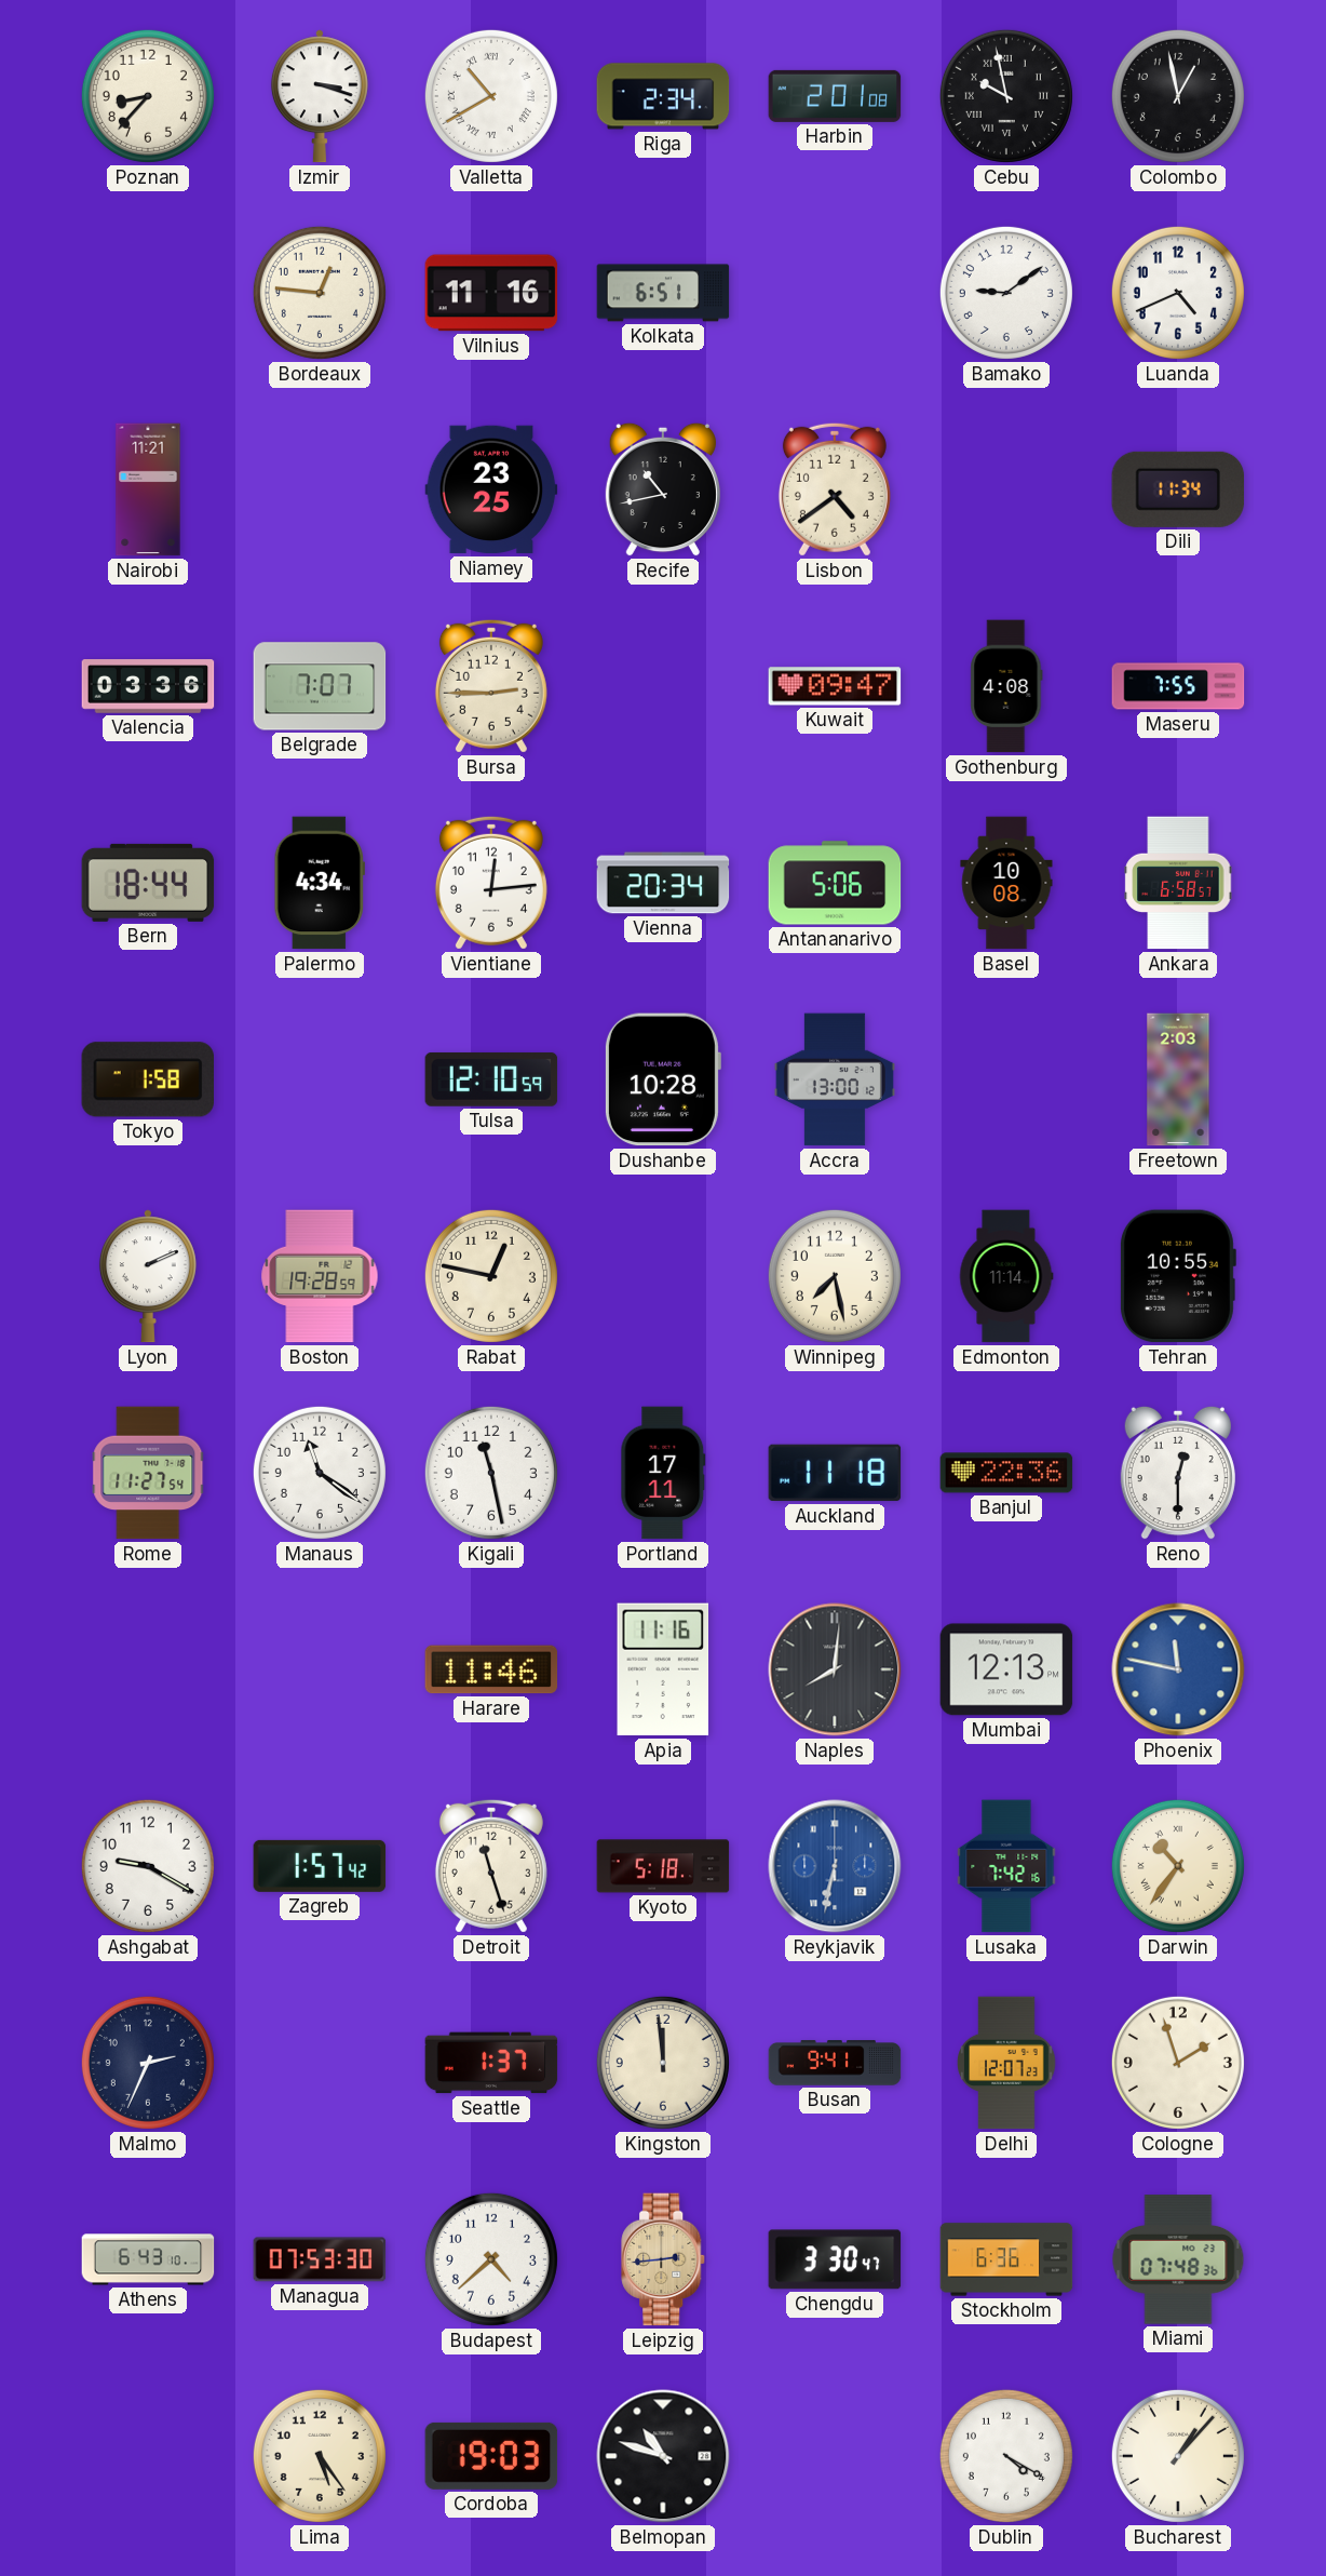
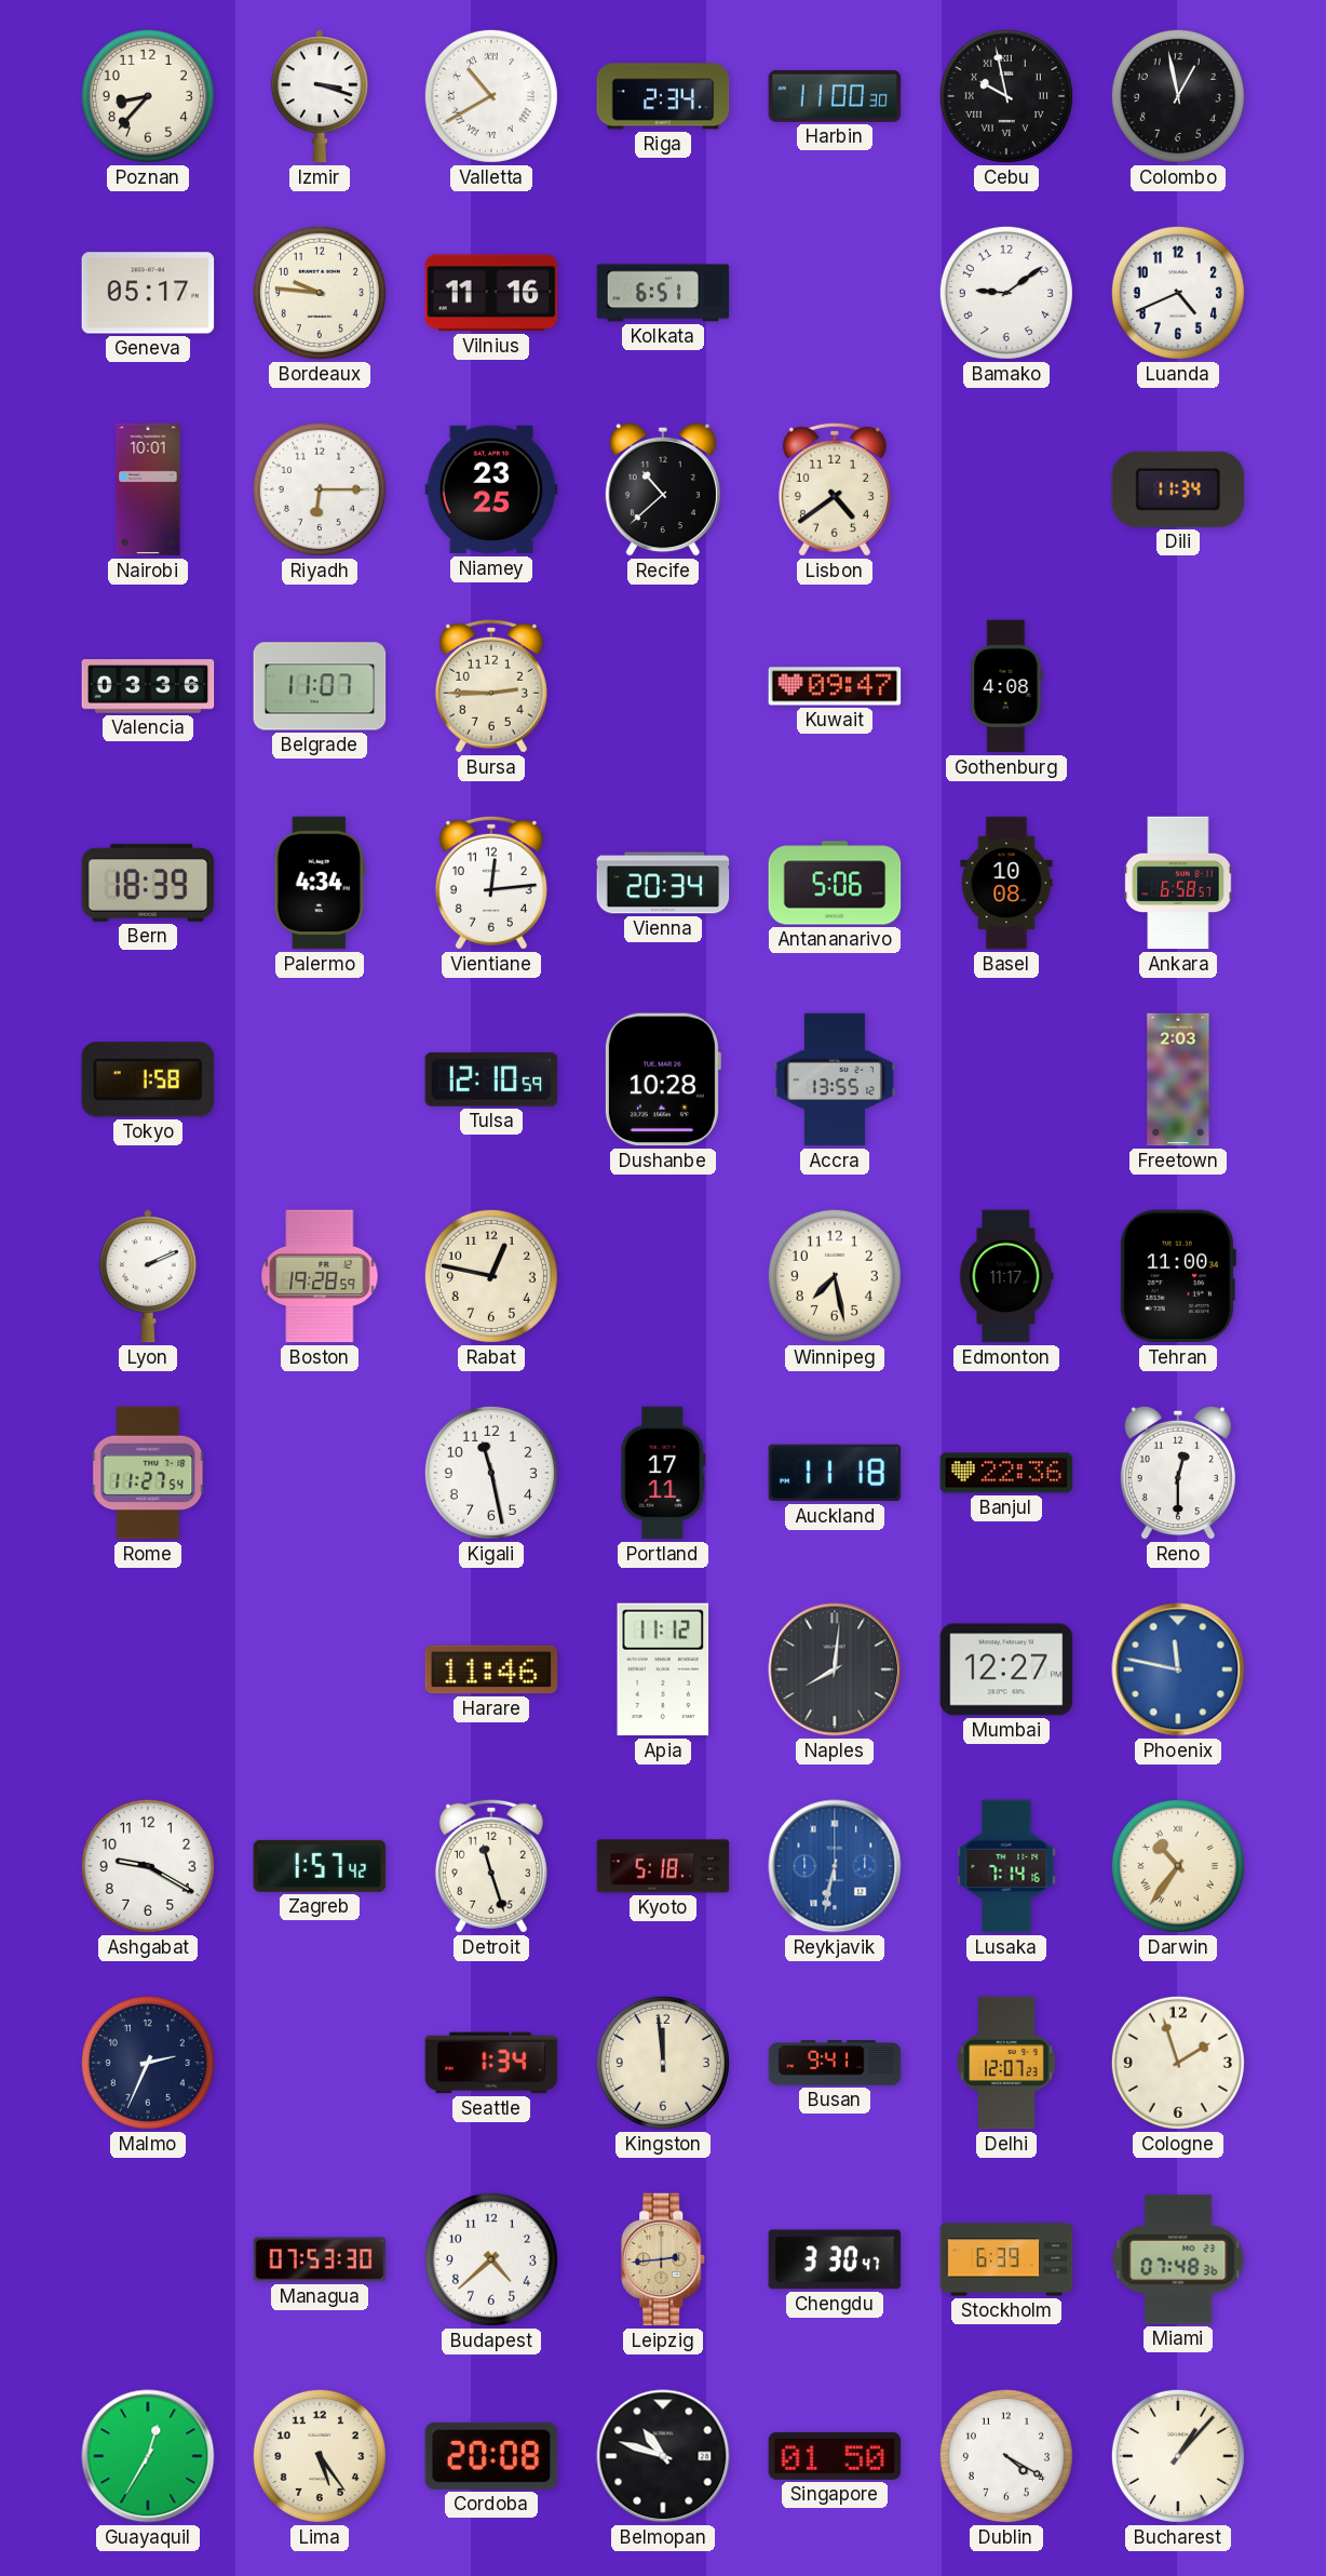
Harbin: 2:01 -> 11:00 (835, 96)
Geneva: none -> 05:17 (148, 293)
Bordeaux: 12:46 -> 9:46 (320, 293)
Nairobi: 11:21 -> 10:01 (148, 489)
Riyadh: none -> 6:15 (320, 489)
Recife: 10:43 -> 10:38 (663, 489)
Belgrade: 7:07 -> 11:07 (320, 686)
Maseru: 7:55 -> none (1178, 686)
Bern: 18:44 -> 18:39 (148, 883)
Accra: 13:00 -> 13:55 (835, 1079)
Edmonton: 11:14 -> 11:17 (1006, 1276)
Tehran: 10:55 -> 11:00 (1177, 1276)
Manaus: 11:21 -> none (320, 1473)
Apia: 11:16 -> 11:12 (663, 1669)
Mumbai: 12:13 -> 12:27 (1006, 1669)
Lusaka: 7:42 -> 7:14 (1006, 1866)
Seattle: 1:37 -> 1:34 (491, 2063)
Athens: 6:43 -> none (148, 2259)
Stockholm: 6:36 -> 6:39 (1006, 2259)
Guayaquil: none -> 12:35 (148, 2456)
Cordoba: 19:03 -> 20:08 (491, 2456)
Singapore: none -> 01:50 (835, 2456)
